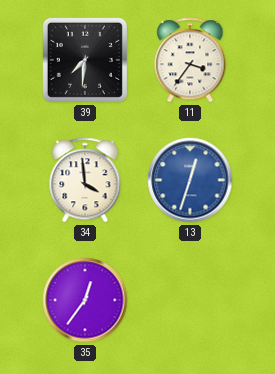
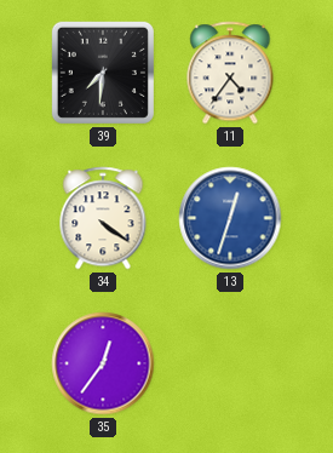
11: 3:36 -> 4:36 (230, 73)
34: 3:59 -> 4:21 (103, 218)
